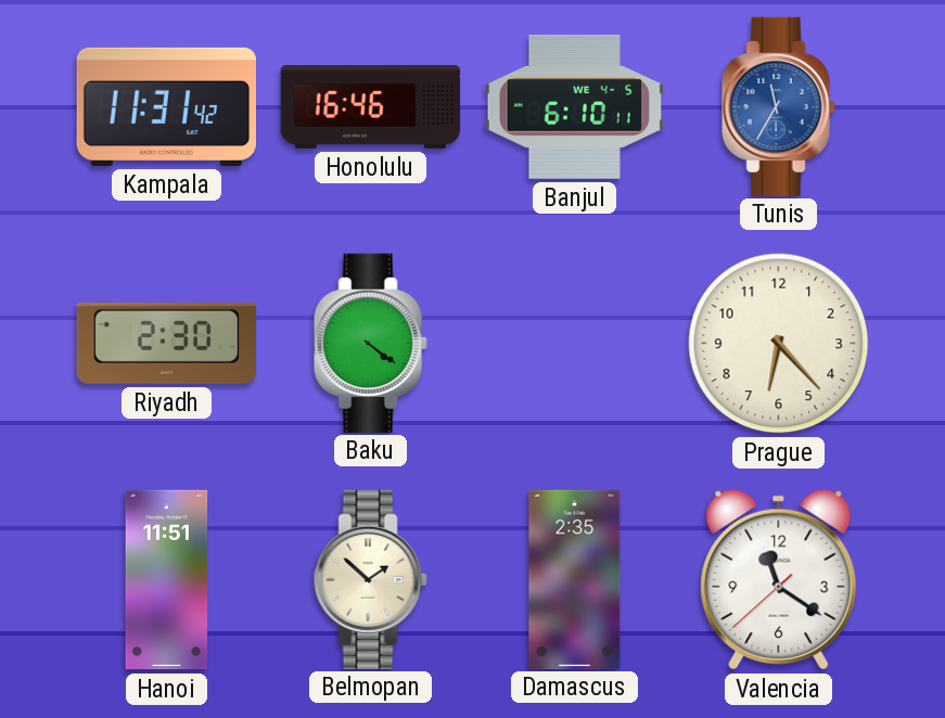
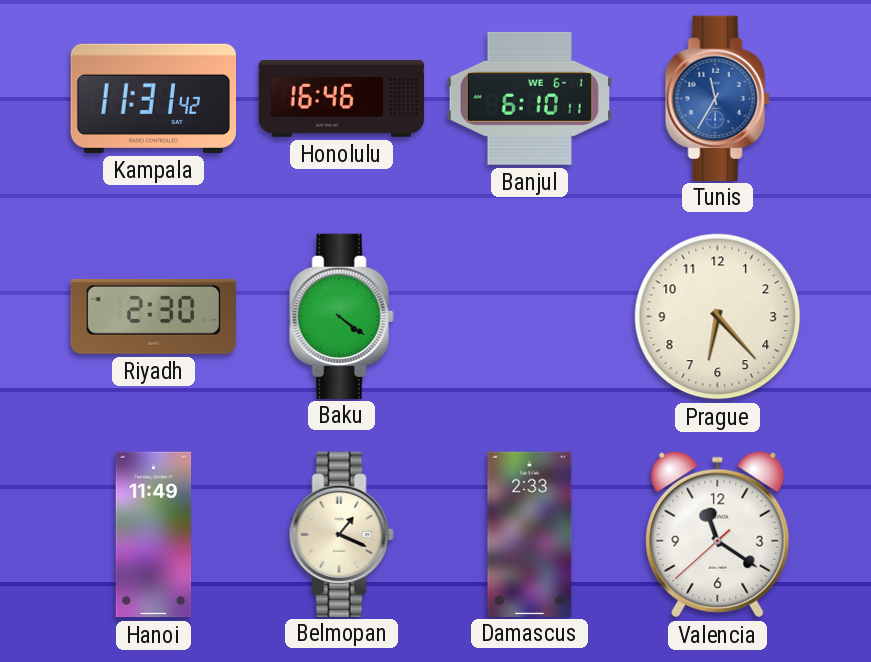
Banjul date: WE 4-5 -> WE 6-1 (529, 98)
Hanoi: 11:51 -> 11:49 (154, 535)
Belmopan: 1:52 -> 1:19 (341, 534)
Damascus: 2:35 -> 2:33 (530, 534)
